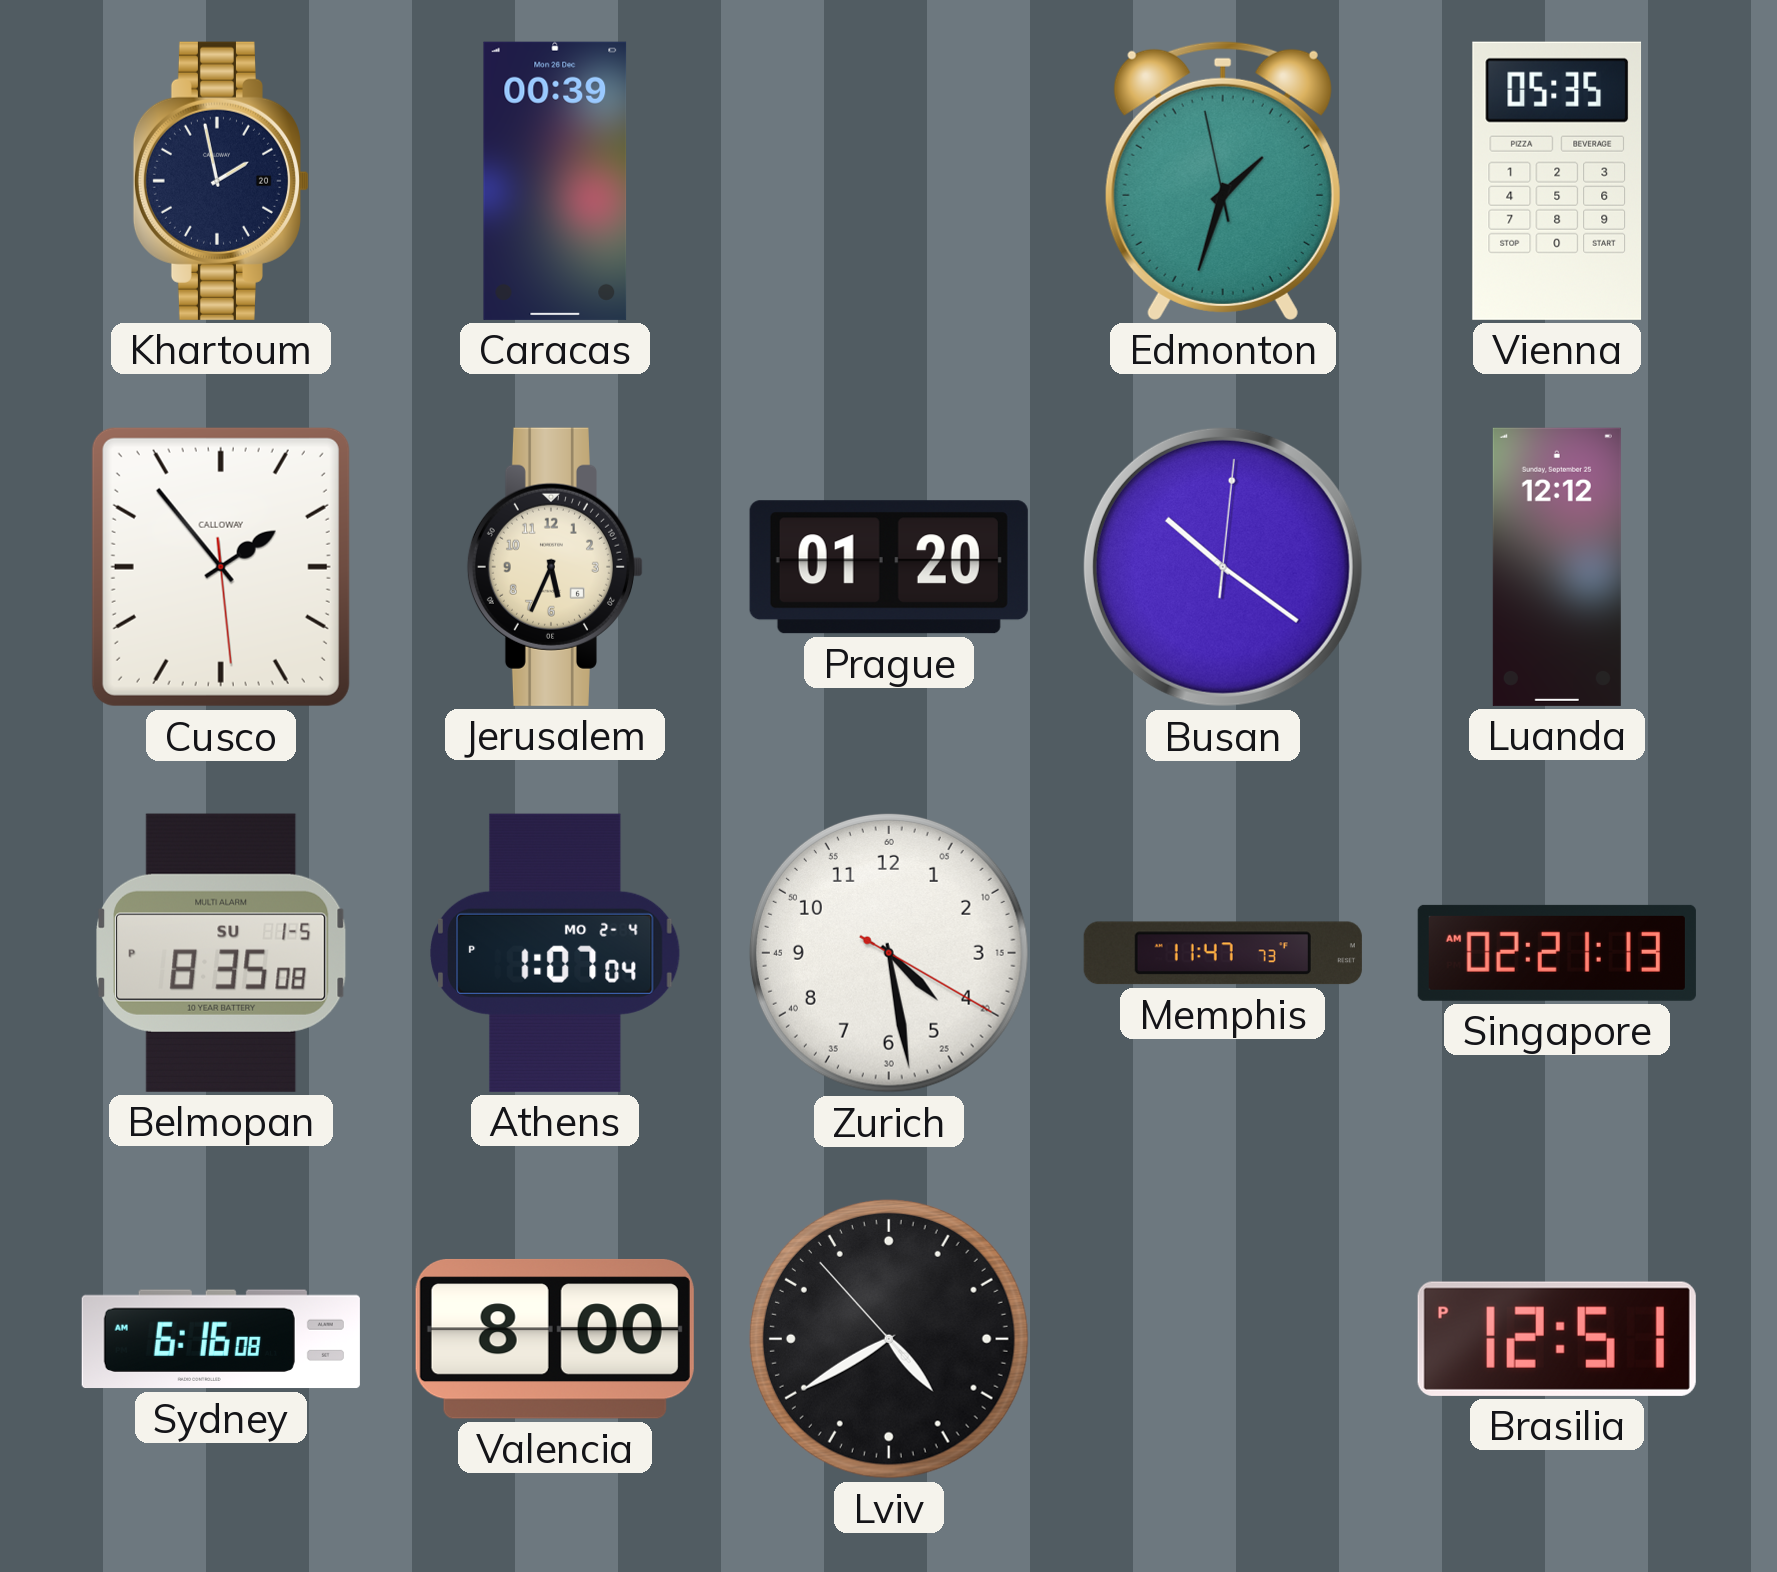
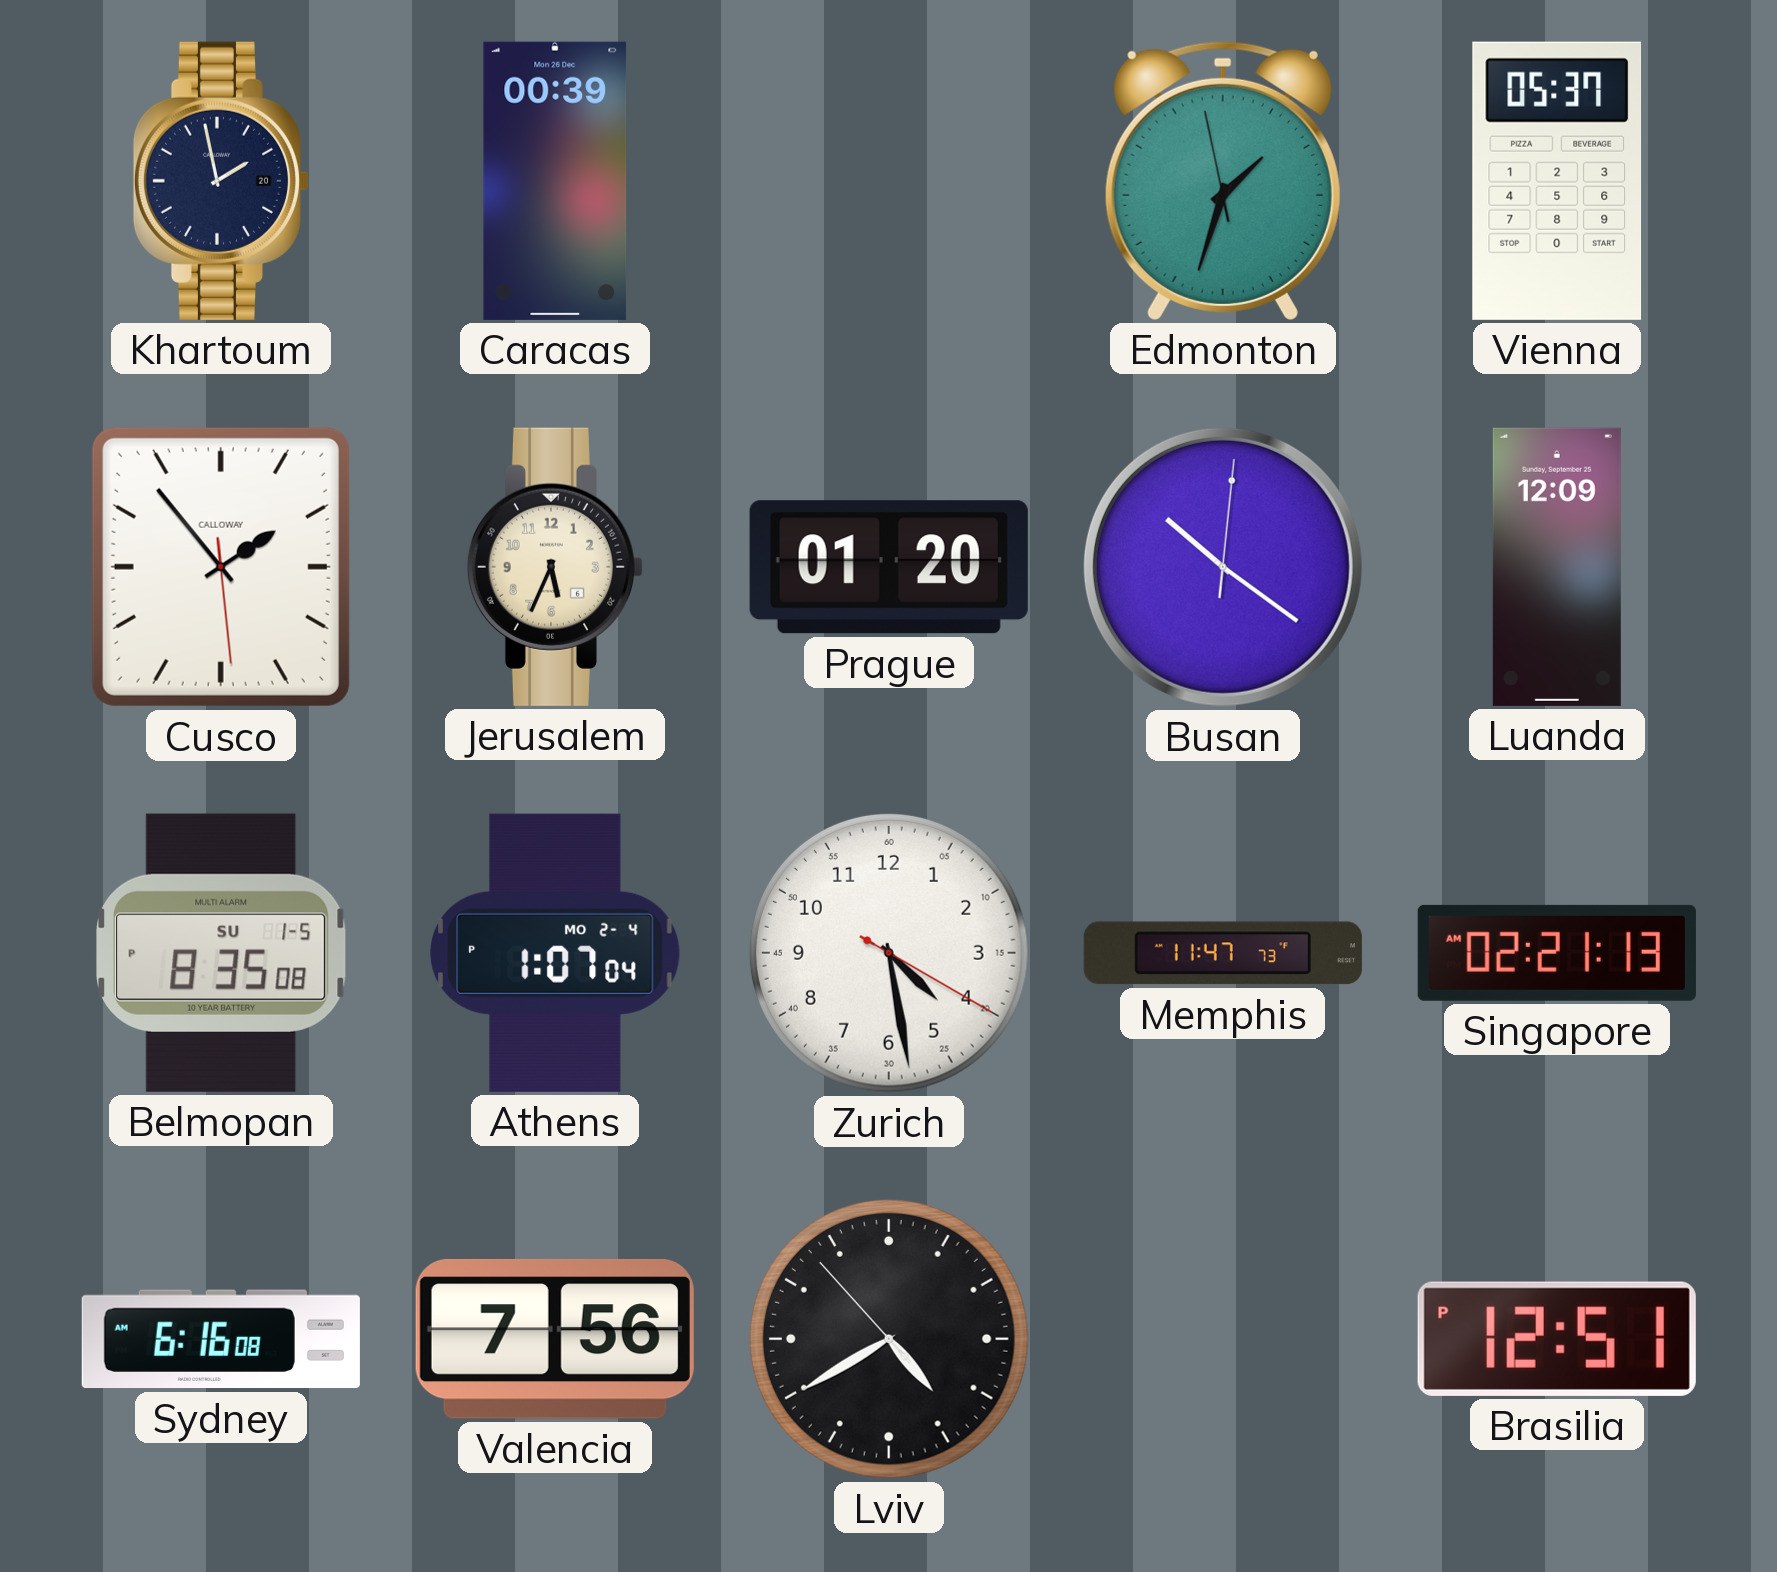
Vienna: 05:35 -> 05:37 (1557, 181)
Luanda: 12:12 -> 12:09 (1557, 567)
Valencia: 8:00 -> 7:56 (555, 1339)
